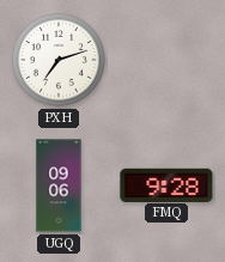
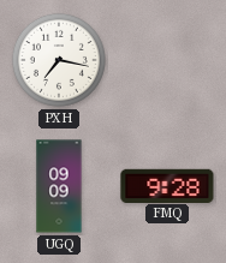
PXH: 7:12 -> 7:17 (59, 60)
UGQ: 09:06 -> 09:09 (59, 186)
